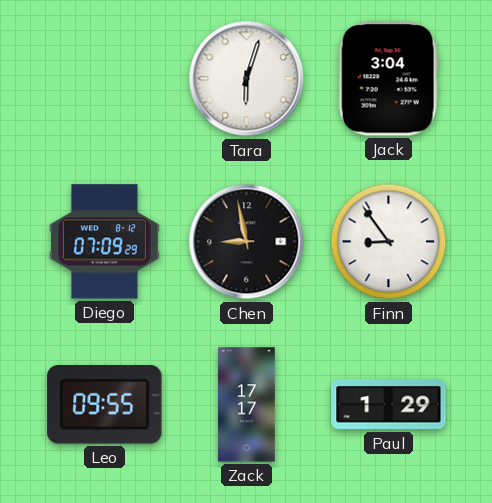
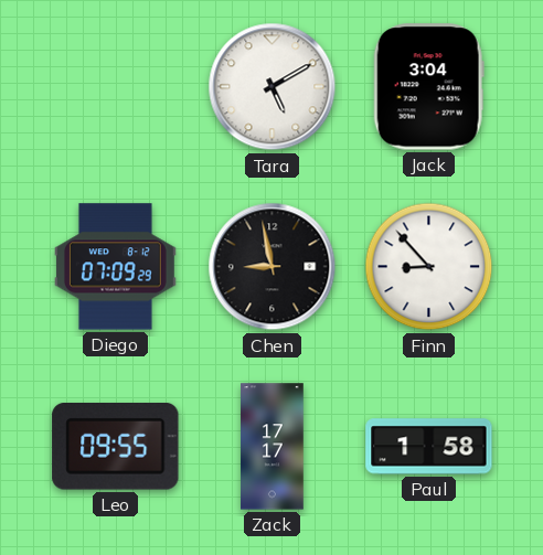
Tara: 6:03 -> 5:10 (273, 87)
Finn: 8:54 -> 8:53 (429, 267)
Paul: 1:29 -> 1:58 (429, 447)
